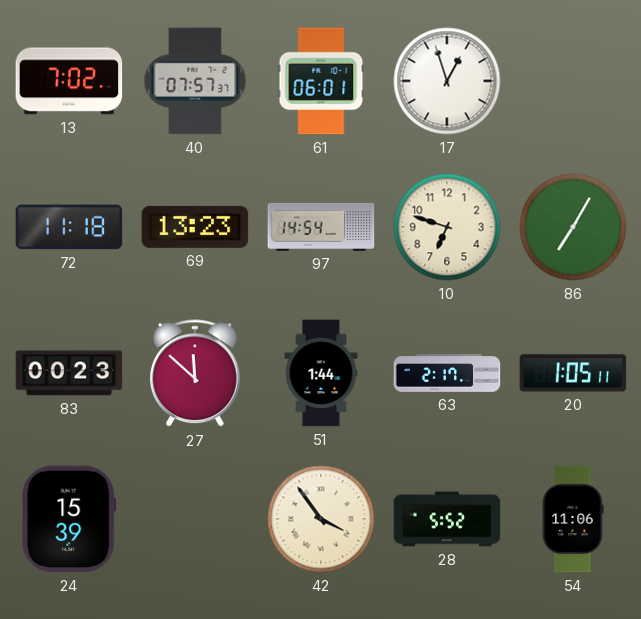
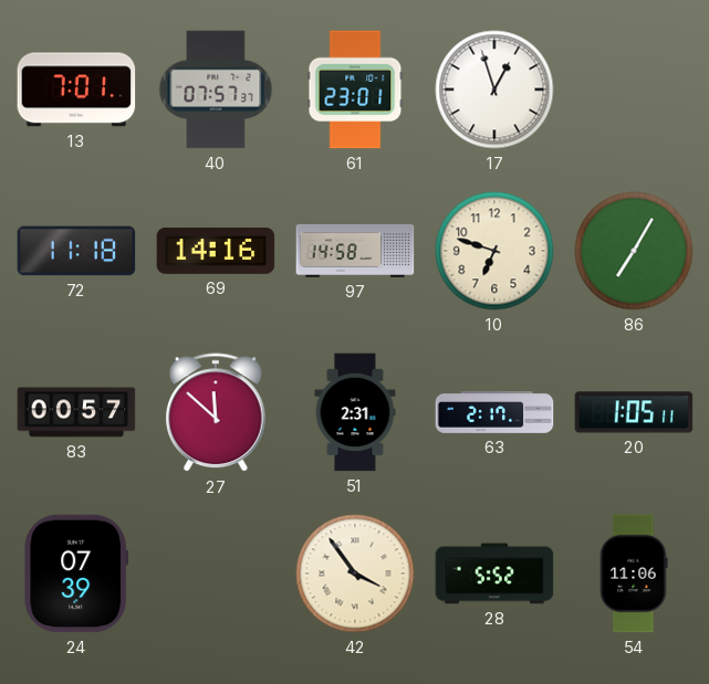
13: 7:02 -> 7:01 (76, 90)
61: 06:01 -> 23:01 (355, 90)
69: 13:23 -> 14:16 (216, 251)
97: 14:54 -> 14:58 (355, 251)
83: 00:23 -> 00:57 (76, 412)
51: 1:44 -> 2:31 (355, 412)
24: 15:39 -> 07:39 (76, 573)
